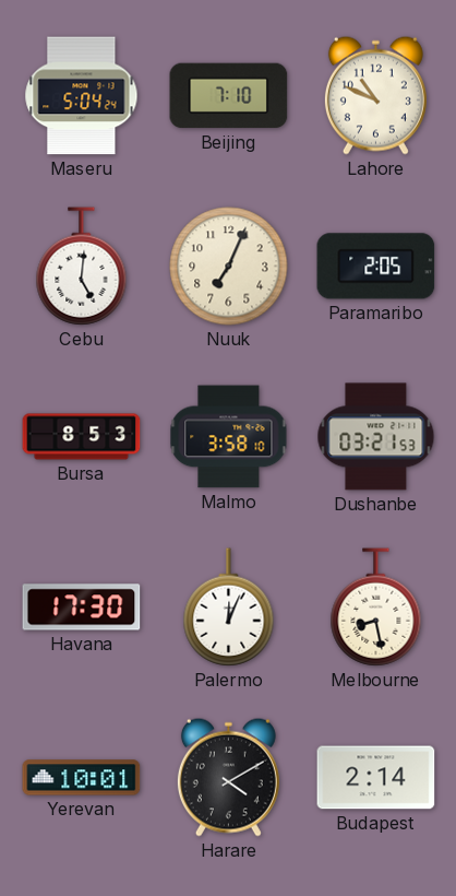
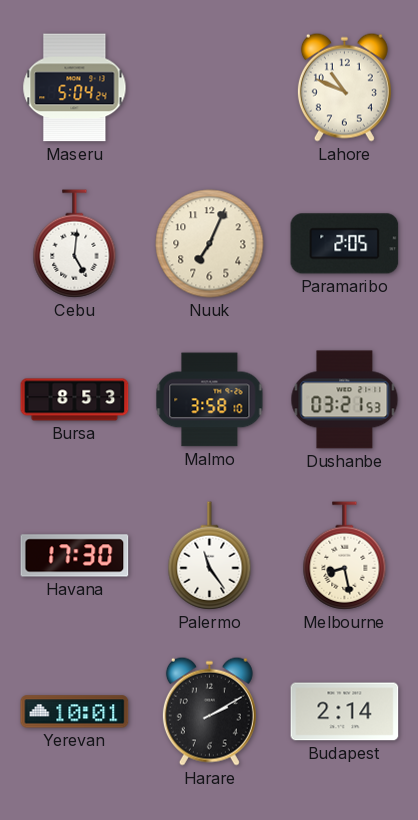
Beijing: 7:10 -> none (229, 96)
Palermo: 12:04 -> 11:24 (210, 556)
Harare: 4:10 -> 2:10 (209, 711)
